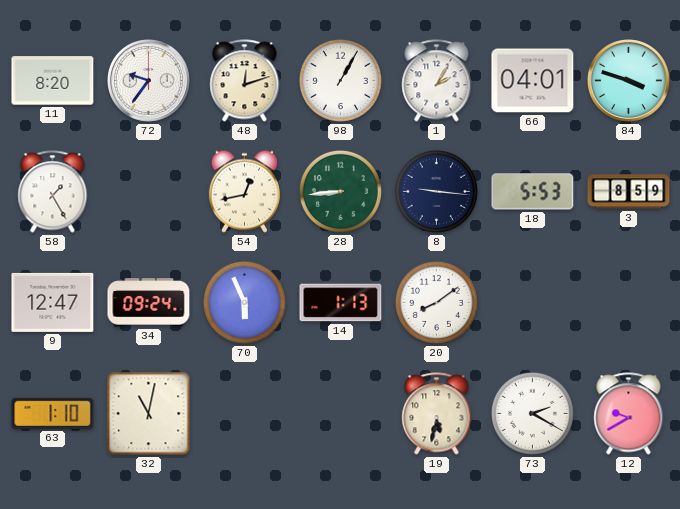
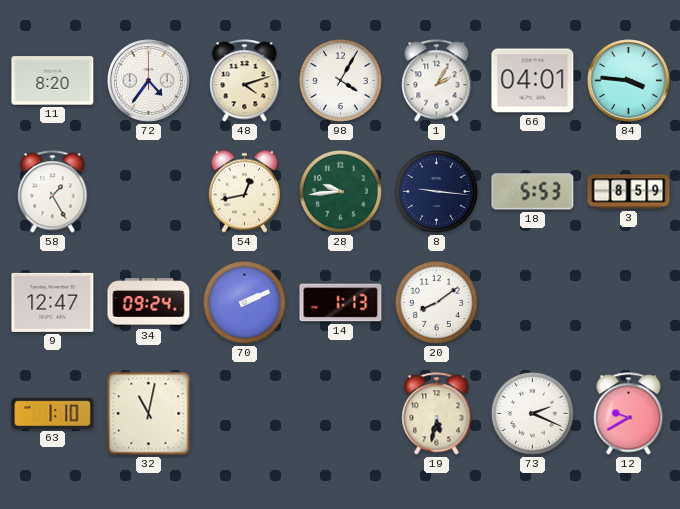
72: 9:36 -> 4:36 (149, 81)
48: 12:12 -> 4:12 (245, 81)
98: 1:05 -> 4:05 (340, 80)
84: 3:48 -> 3:46 (629, 81)
28: 8:44 -> 9:44 (340, 191)
70: 5:56 -> 2:11 (244, 302)
73: 2:20 -> 2:19 (532, 413)
